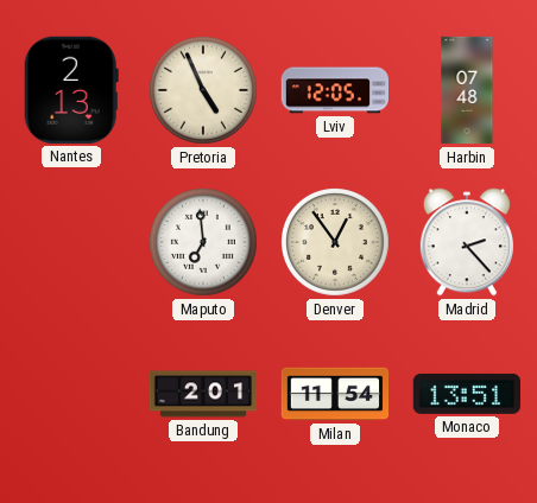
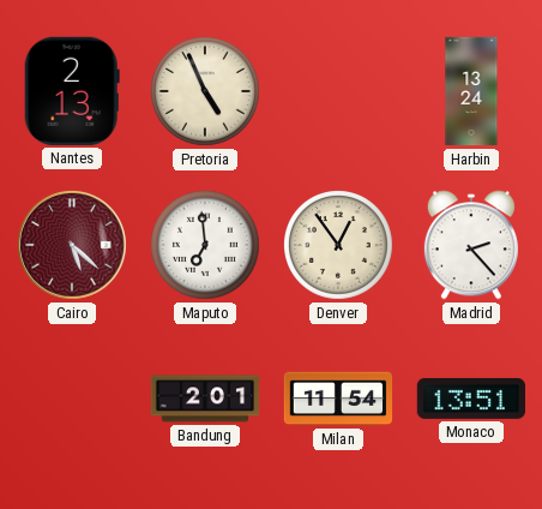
Lviv: 12:05 -> none (334, 90)
Harbin: 07:48 -> 13:24 (471, 91)
Cairo: none -> 5:22 (72, 245)
